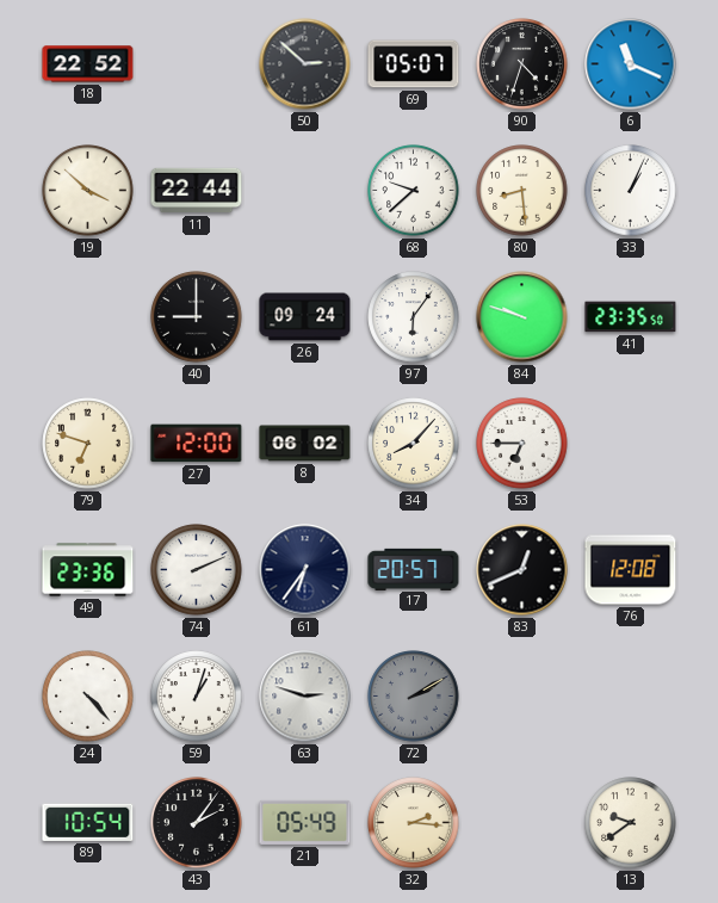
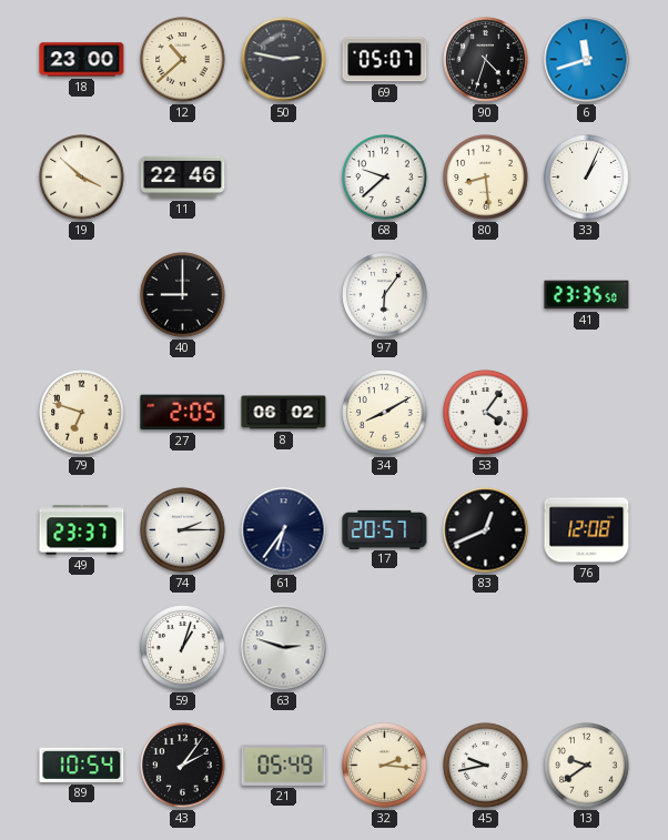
18: 22:52 -> 23:00 (82, 60)
12: none -> 10:38 (183, 60)
50: 2:52 -> 2:47 (284, 60)
6: 11:19 -> 11:42 (587, 60)
11: 22:44 -> 22:46 (183, 178)
26: 09:24 -> none (305, 317)
84: 9:48 -> none (522, 317)
27: 12:00 -> 2:05 (183, 413)
34: 8:07 -> 8:10 (385, 413)
53: 6:45 -> 4:06 (486, 413)
49: 23:36 -> 23:37 (82, 530)
74: 2:11 -> 2:15 (183, 530)
24: 4:23 -> none (88, 697)
72: 2:10 -> none (414, 697)
45: none -> 9:43 (486, 766)
